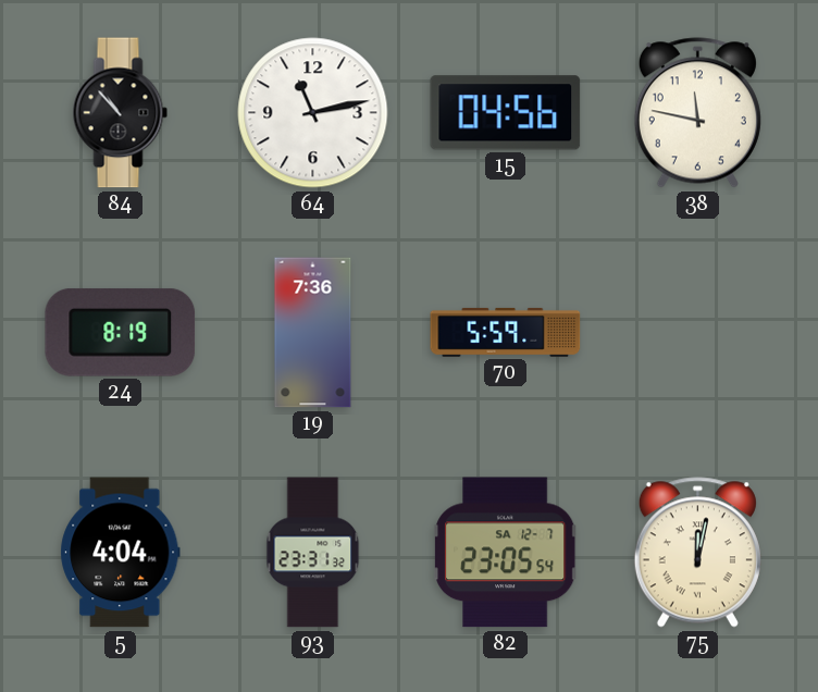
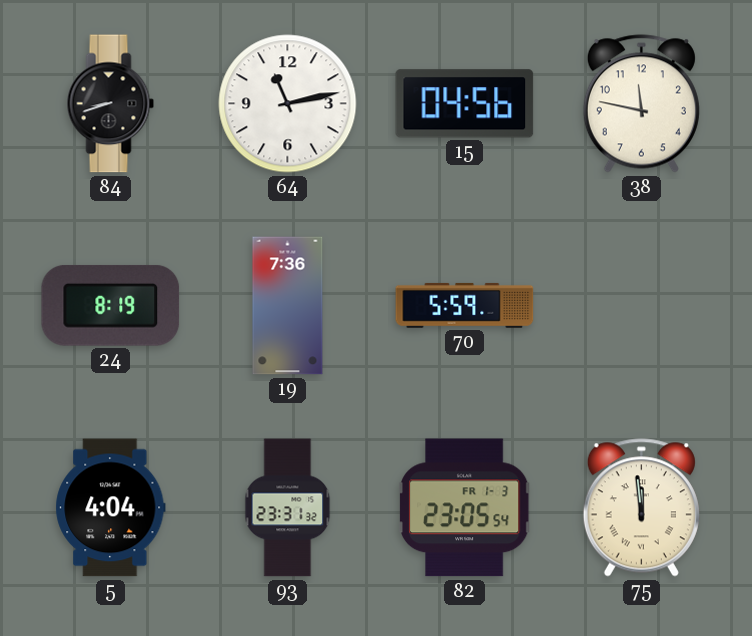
84: 10:53 -> 8:42 (111, 104)
82 date: SA 12-7 -> FR 1-3 (464, 508)
75: 12:02 -> 11:59 (641, 508)
